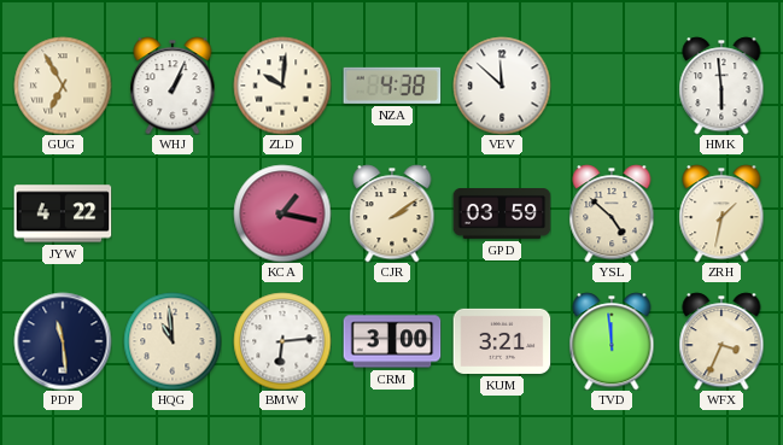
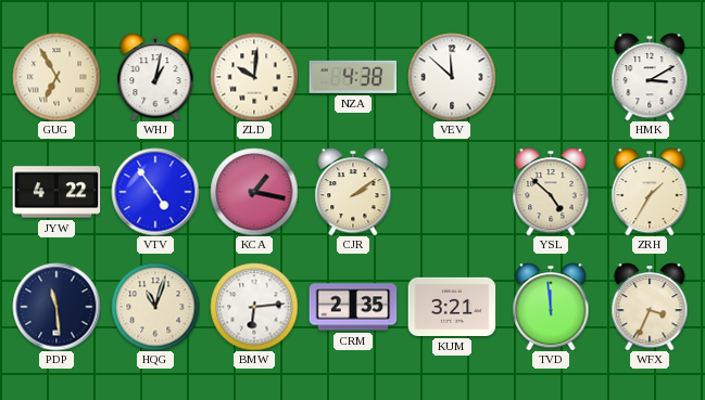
WHJ: 1:04 -> 1:02 (155, 77)
HMK: 5:59 -> 3:10 (650, 77)
VTV: none -> 4:54 (155, 192)
GPD: 03:59 -> none (502, 215)
ZRH: 1:32 -> 1:35 (650, 192)
HQG: 10:59 -> 11:03 (155, 307)
CRM: 3:00 -> 2:35 (353, 307)
